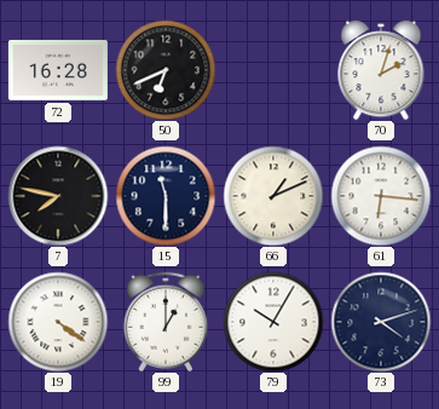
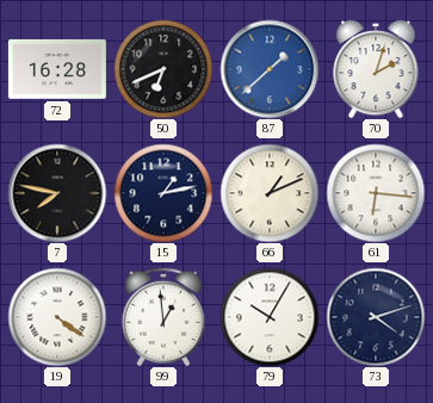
87: none -> 1:38 (270, 69)
15: 11:30 -> 1:13 (163, 193)
99: 1:00 -> 12:59 (163, 316)
